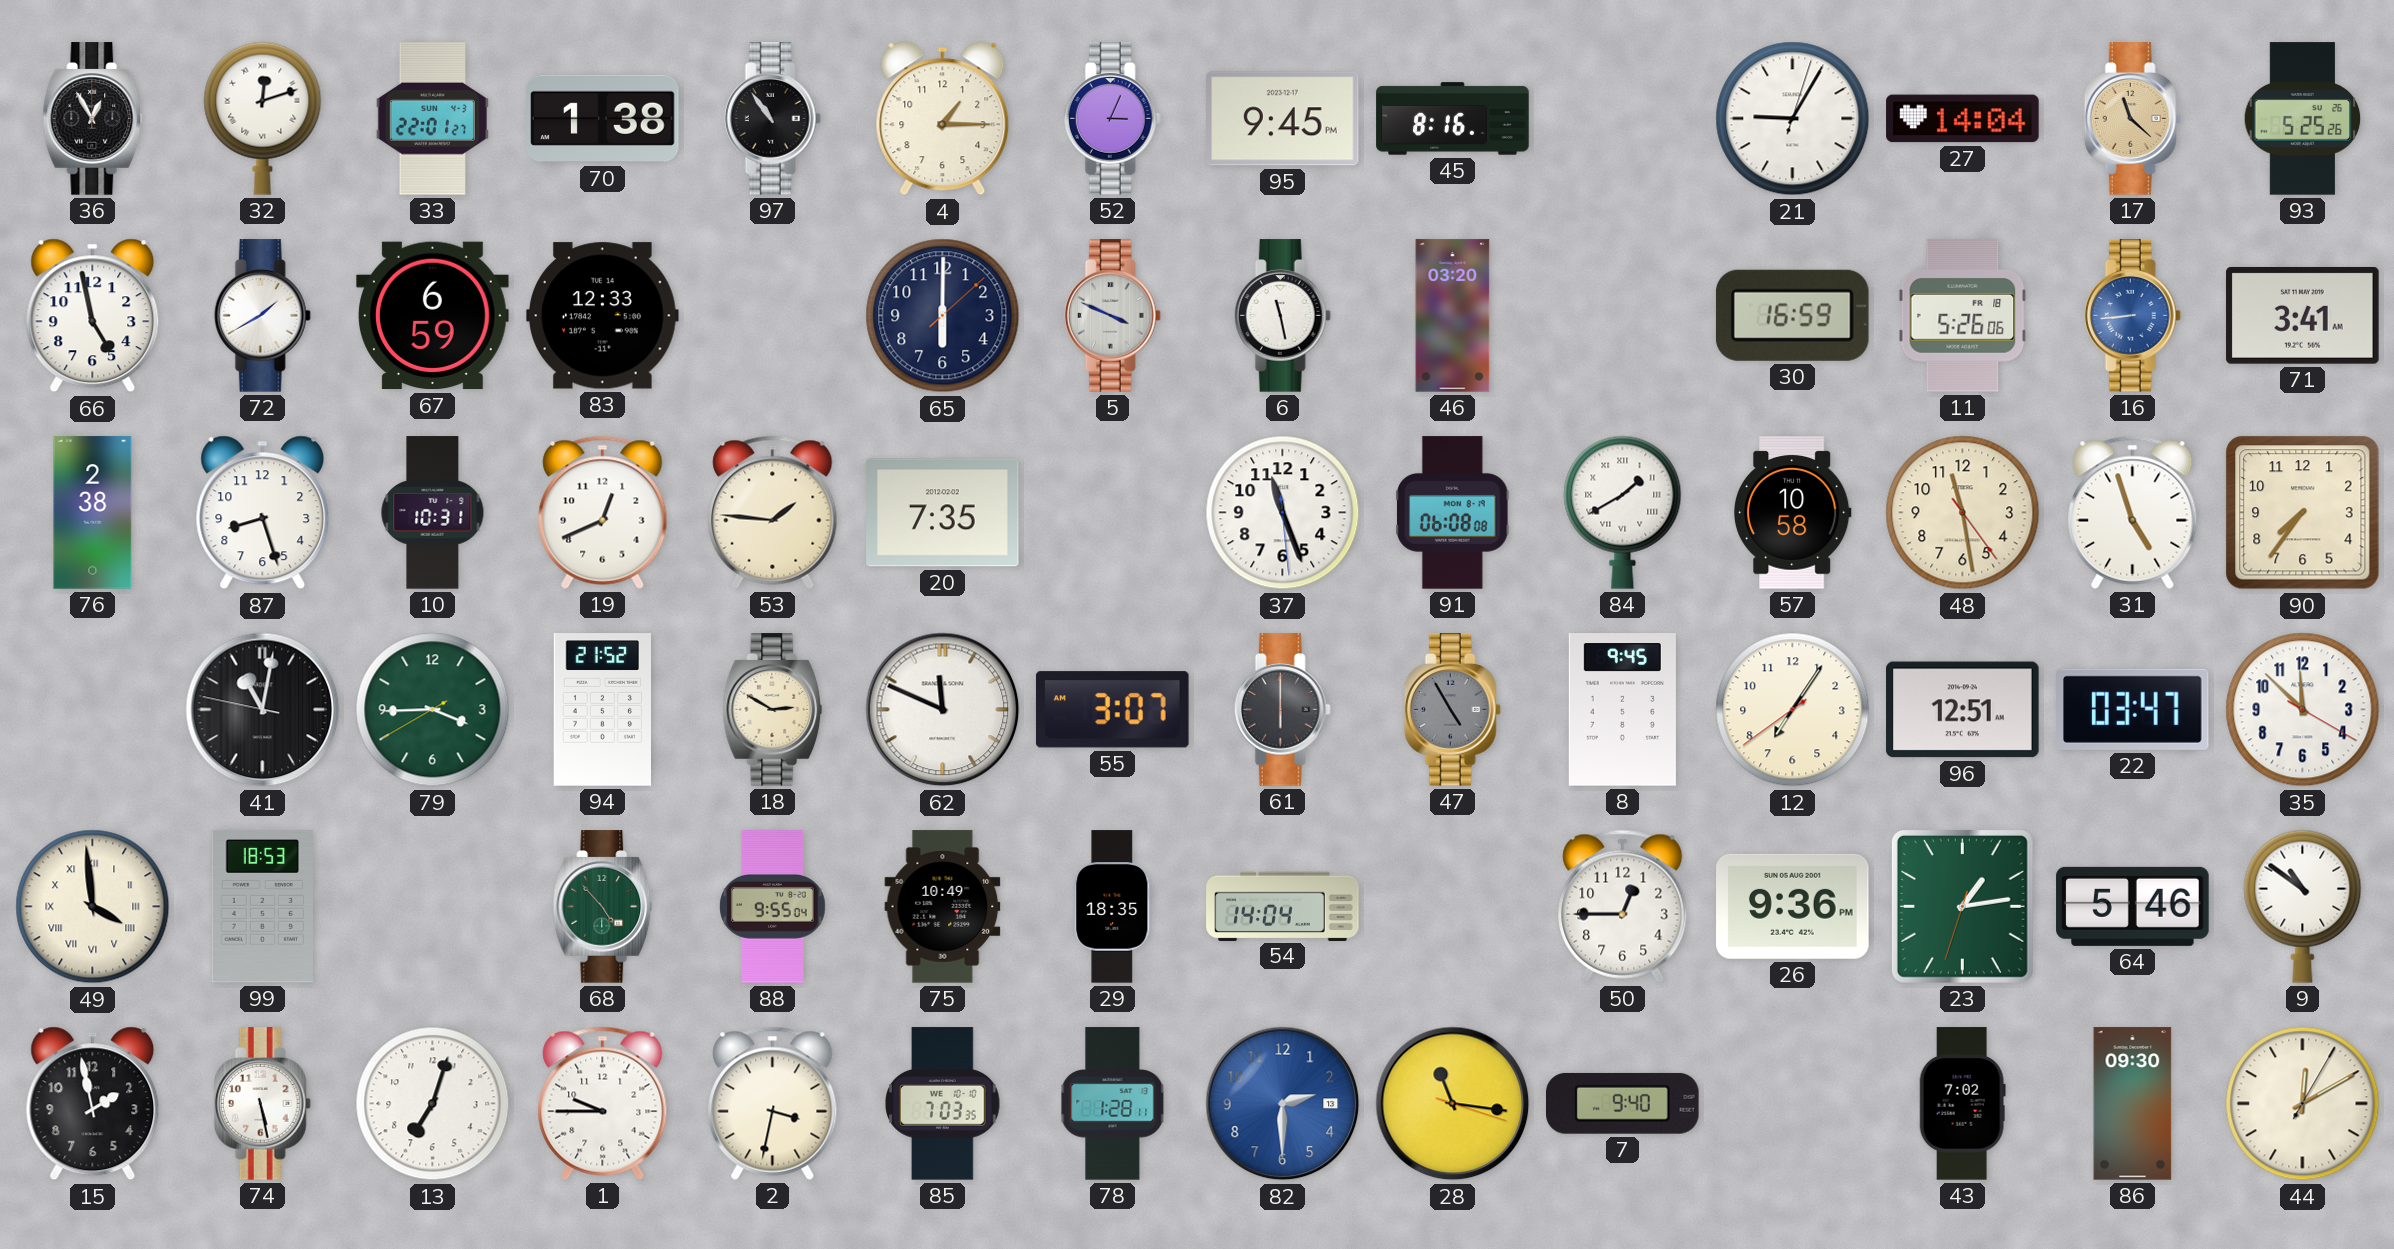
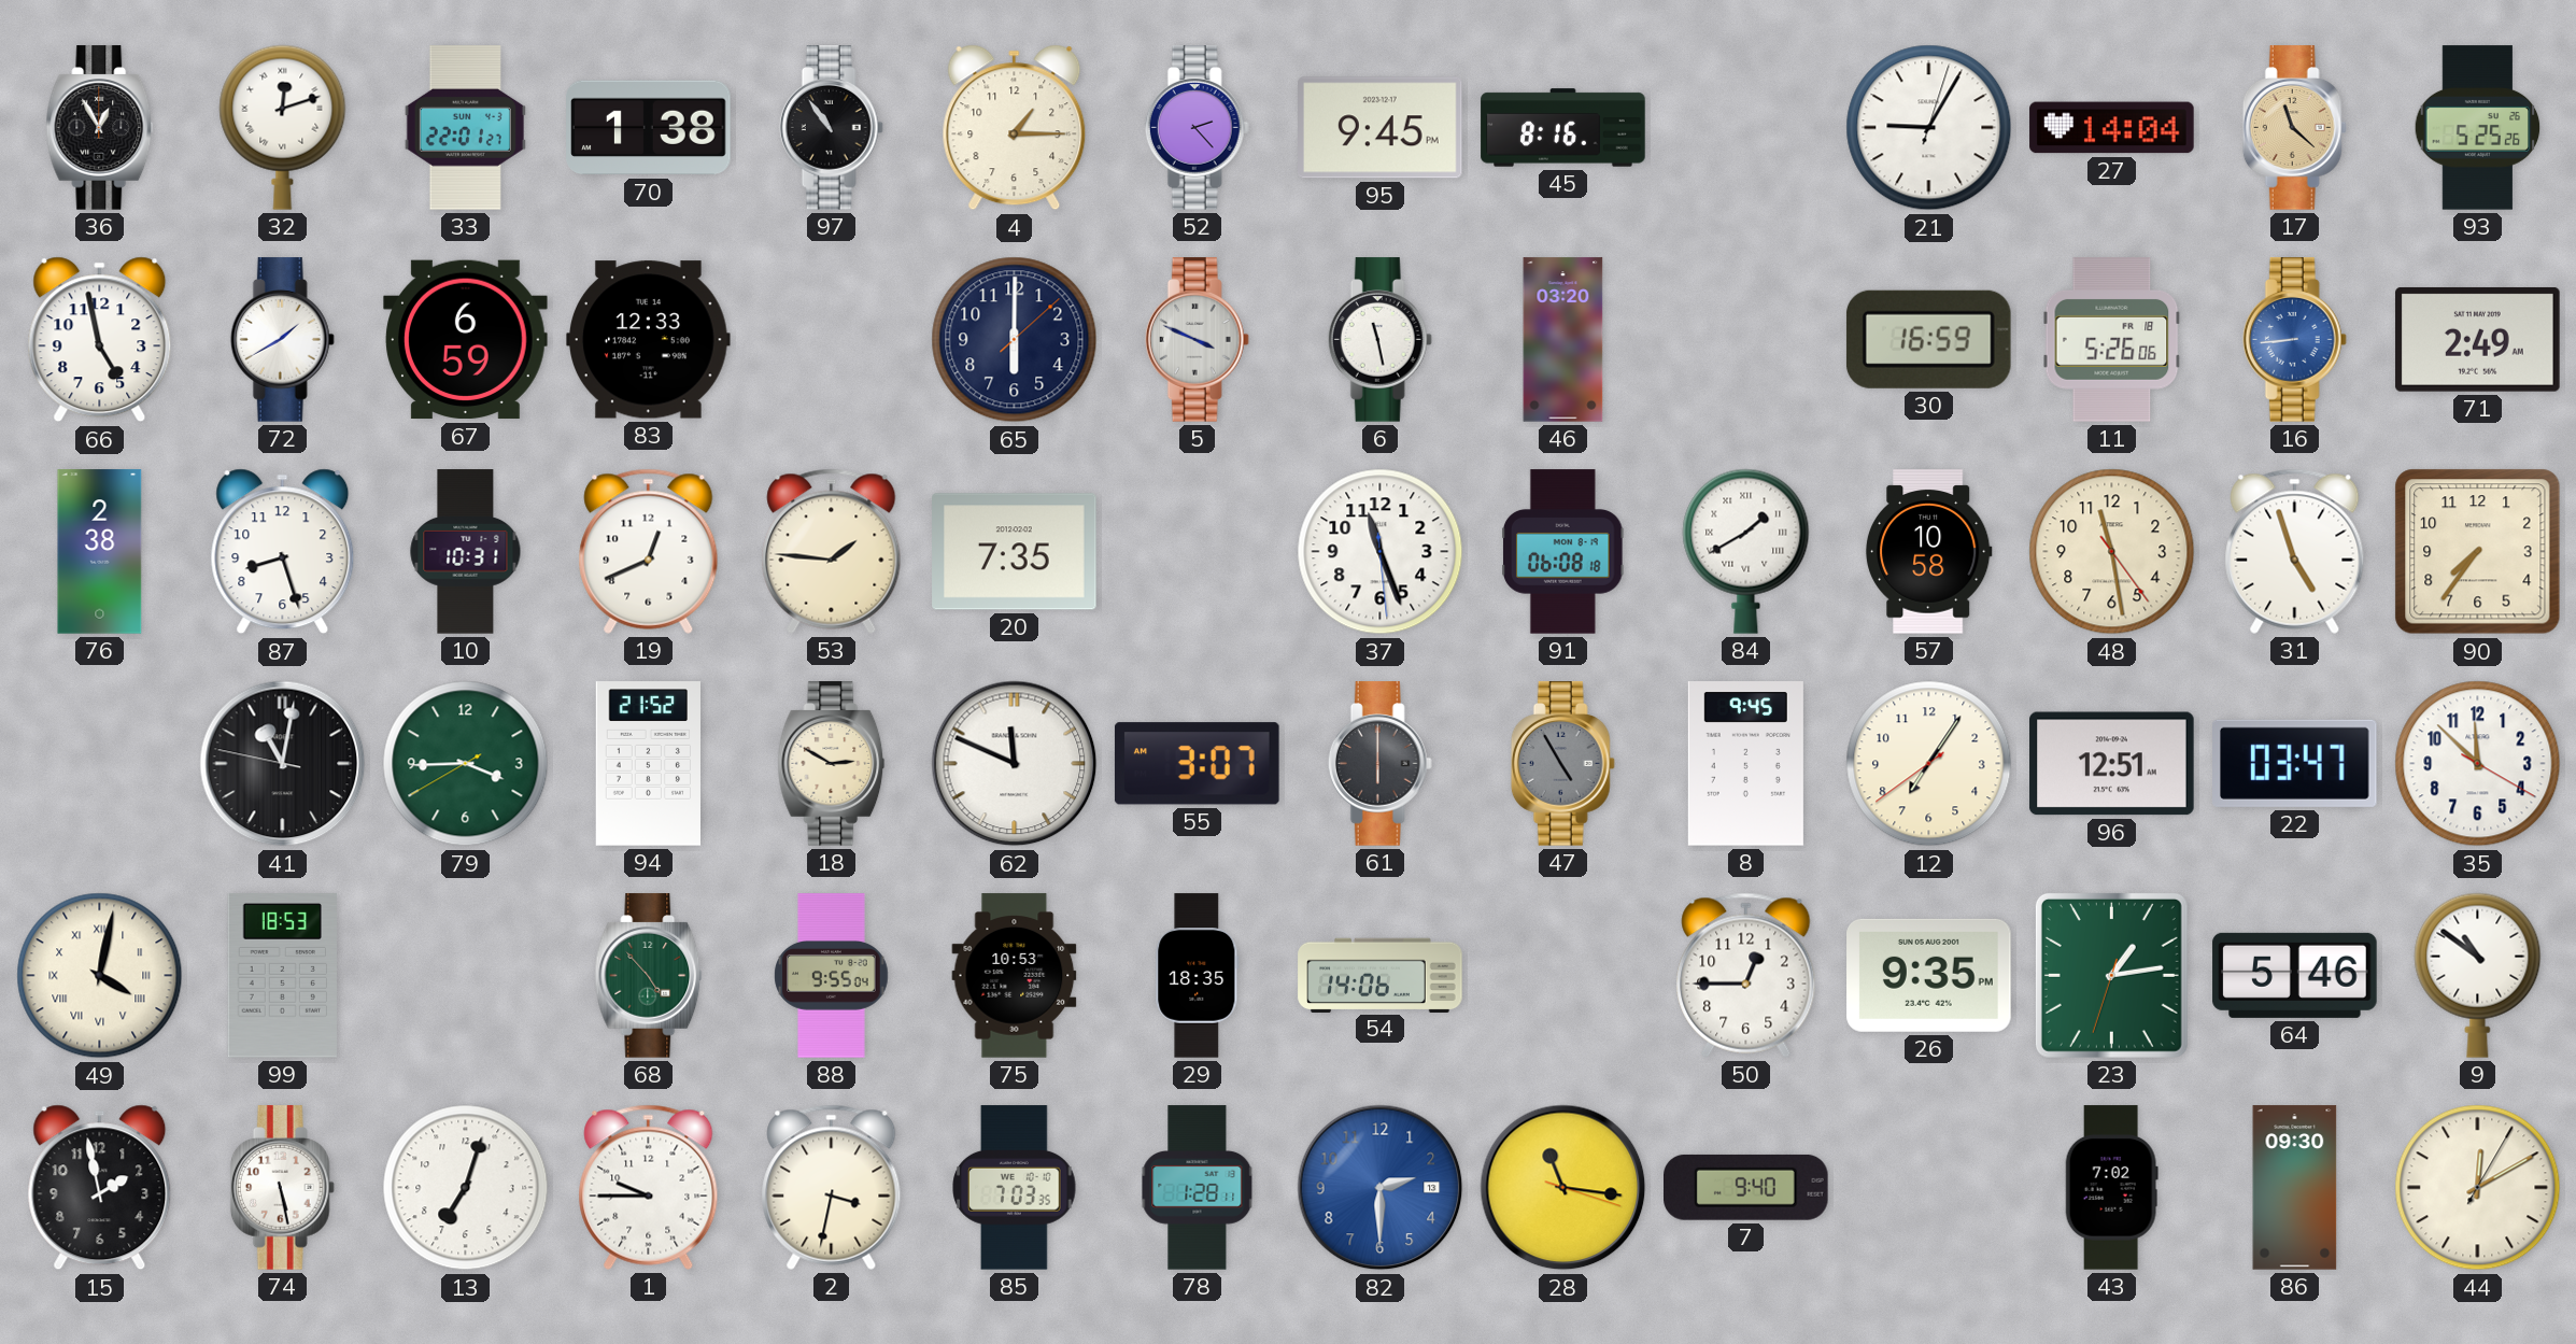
52: 3:04 -> 2:23 (1197, 128)
71: 3:41 -> 2:49 (2478, 339)
91: 06:08:08 -> 06:08:18 (1563, 552)
49: 3:59 -> 4:02 (100, 976)
75: 10:49 -> 10:53 (1015, 976)
54: 14:04 -> 14:06 (1381, 975)
26: 9:36 -> 9:35 (1929, 975)
